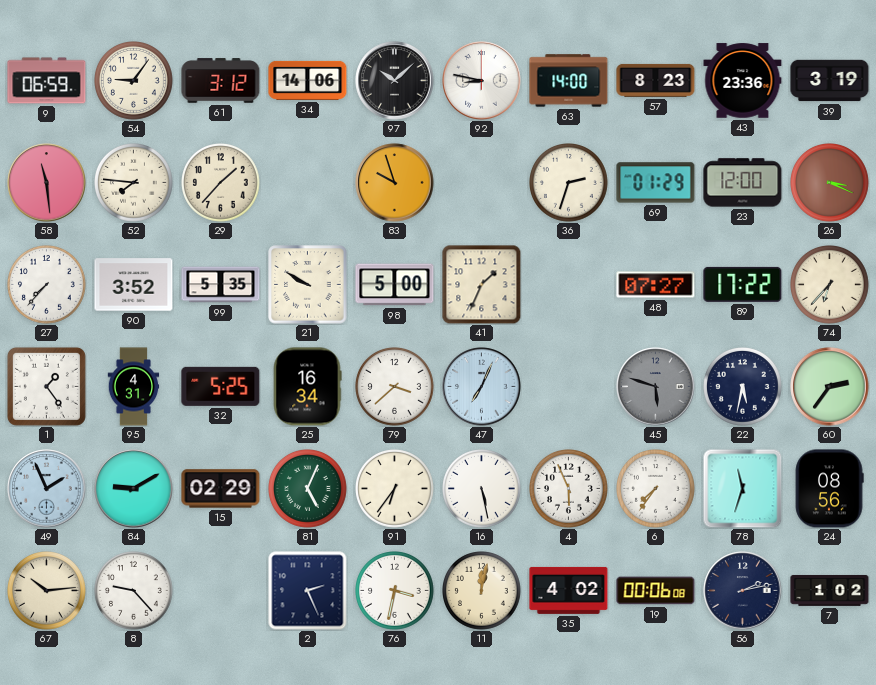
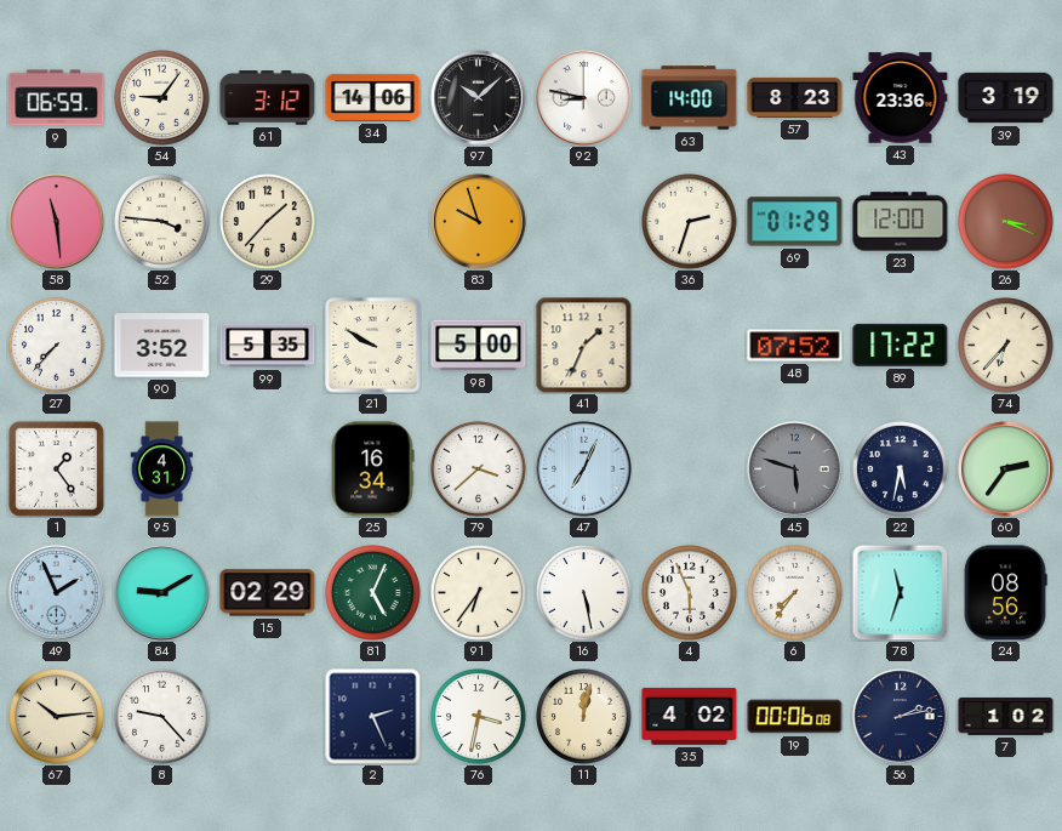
52: 7:46 -> 3:46 (162, 222)
48: 07:27 -> 07:52 (795, 346)
32: 5:25 -> none (221, 386)
